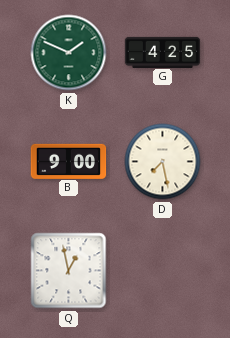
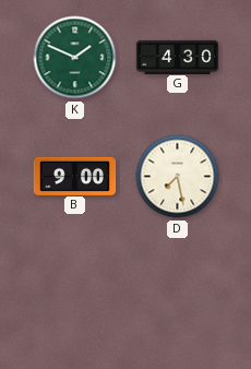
G: 4:25 -> 4:30 (178, 57)
Q: 12:58 -> none (69, 271)
